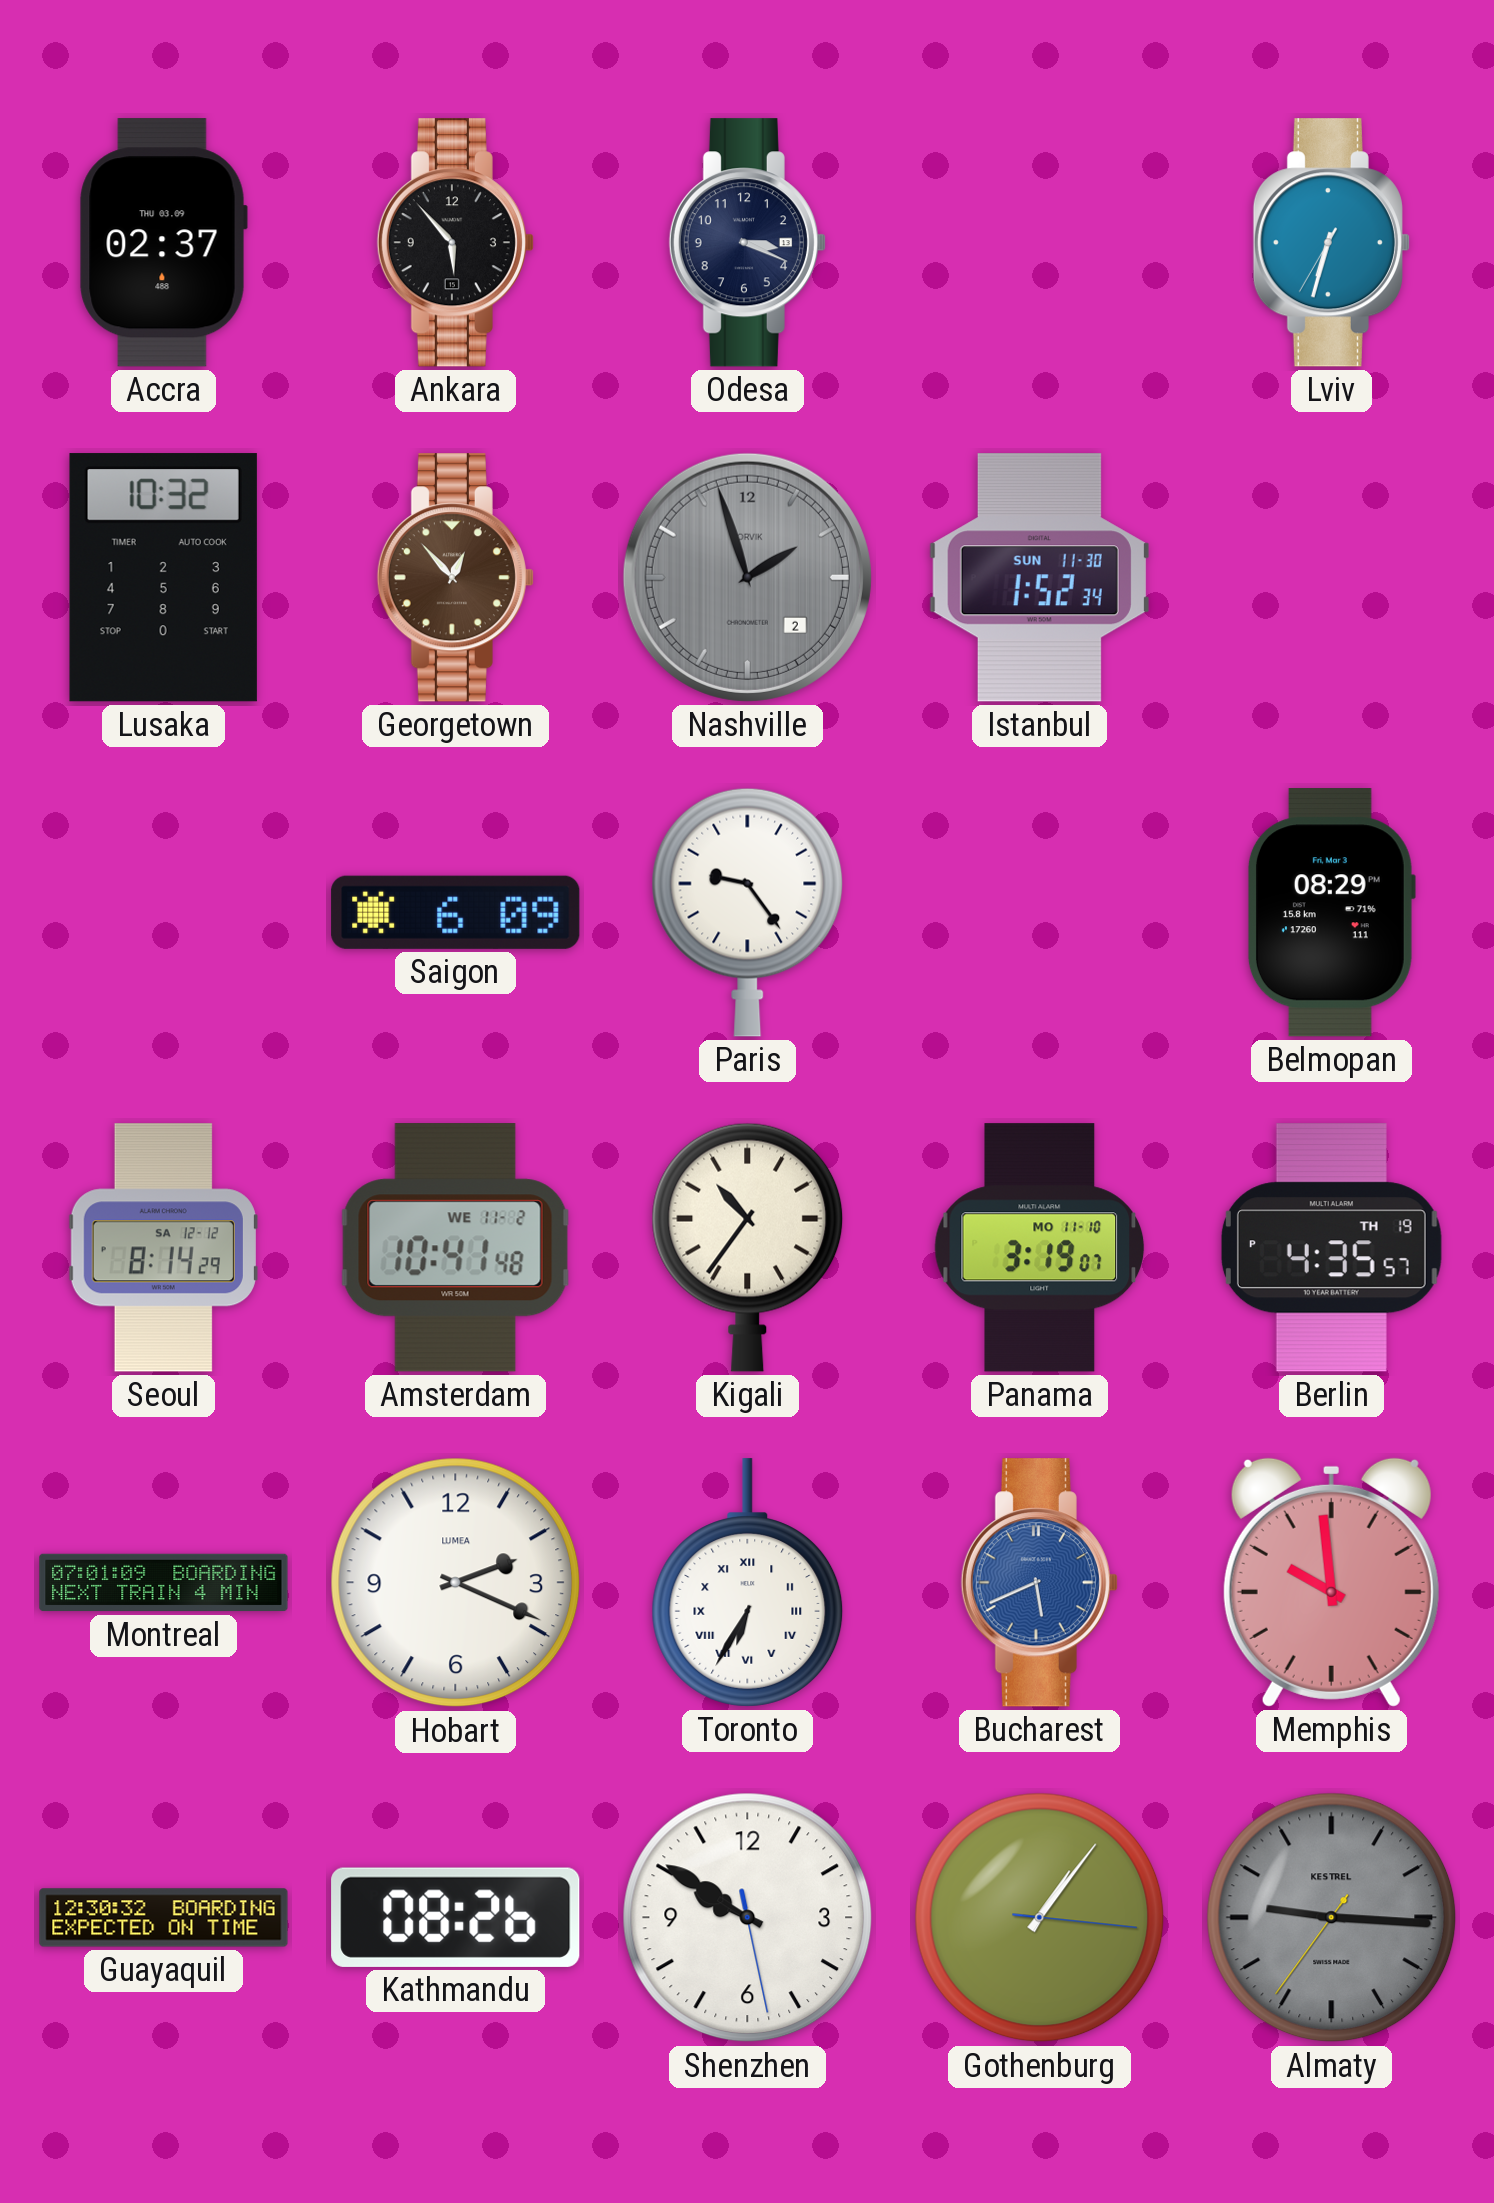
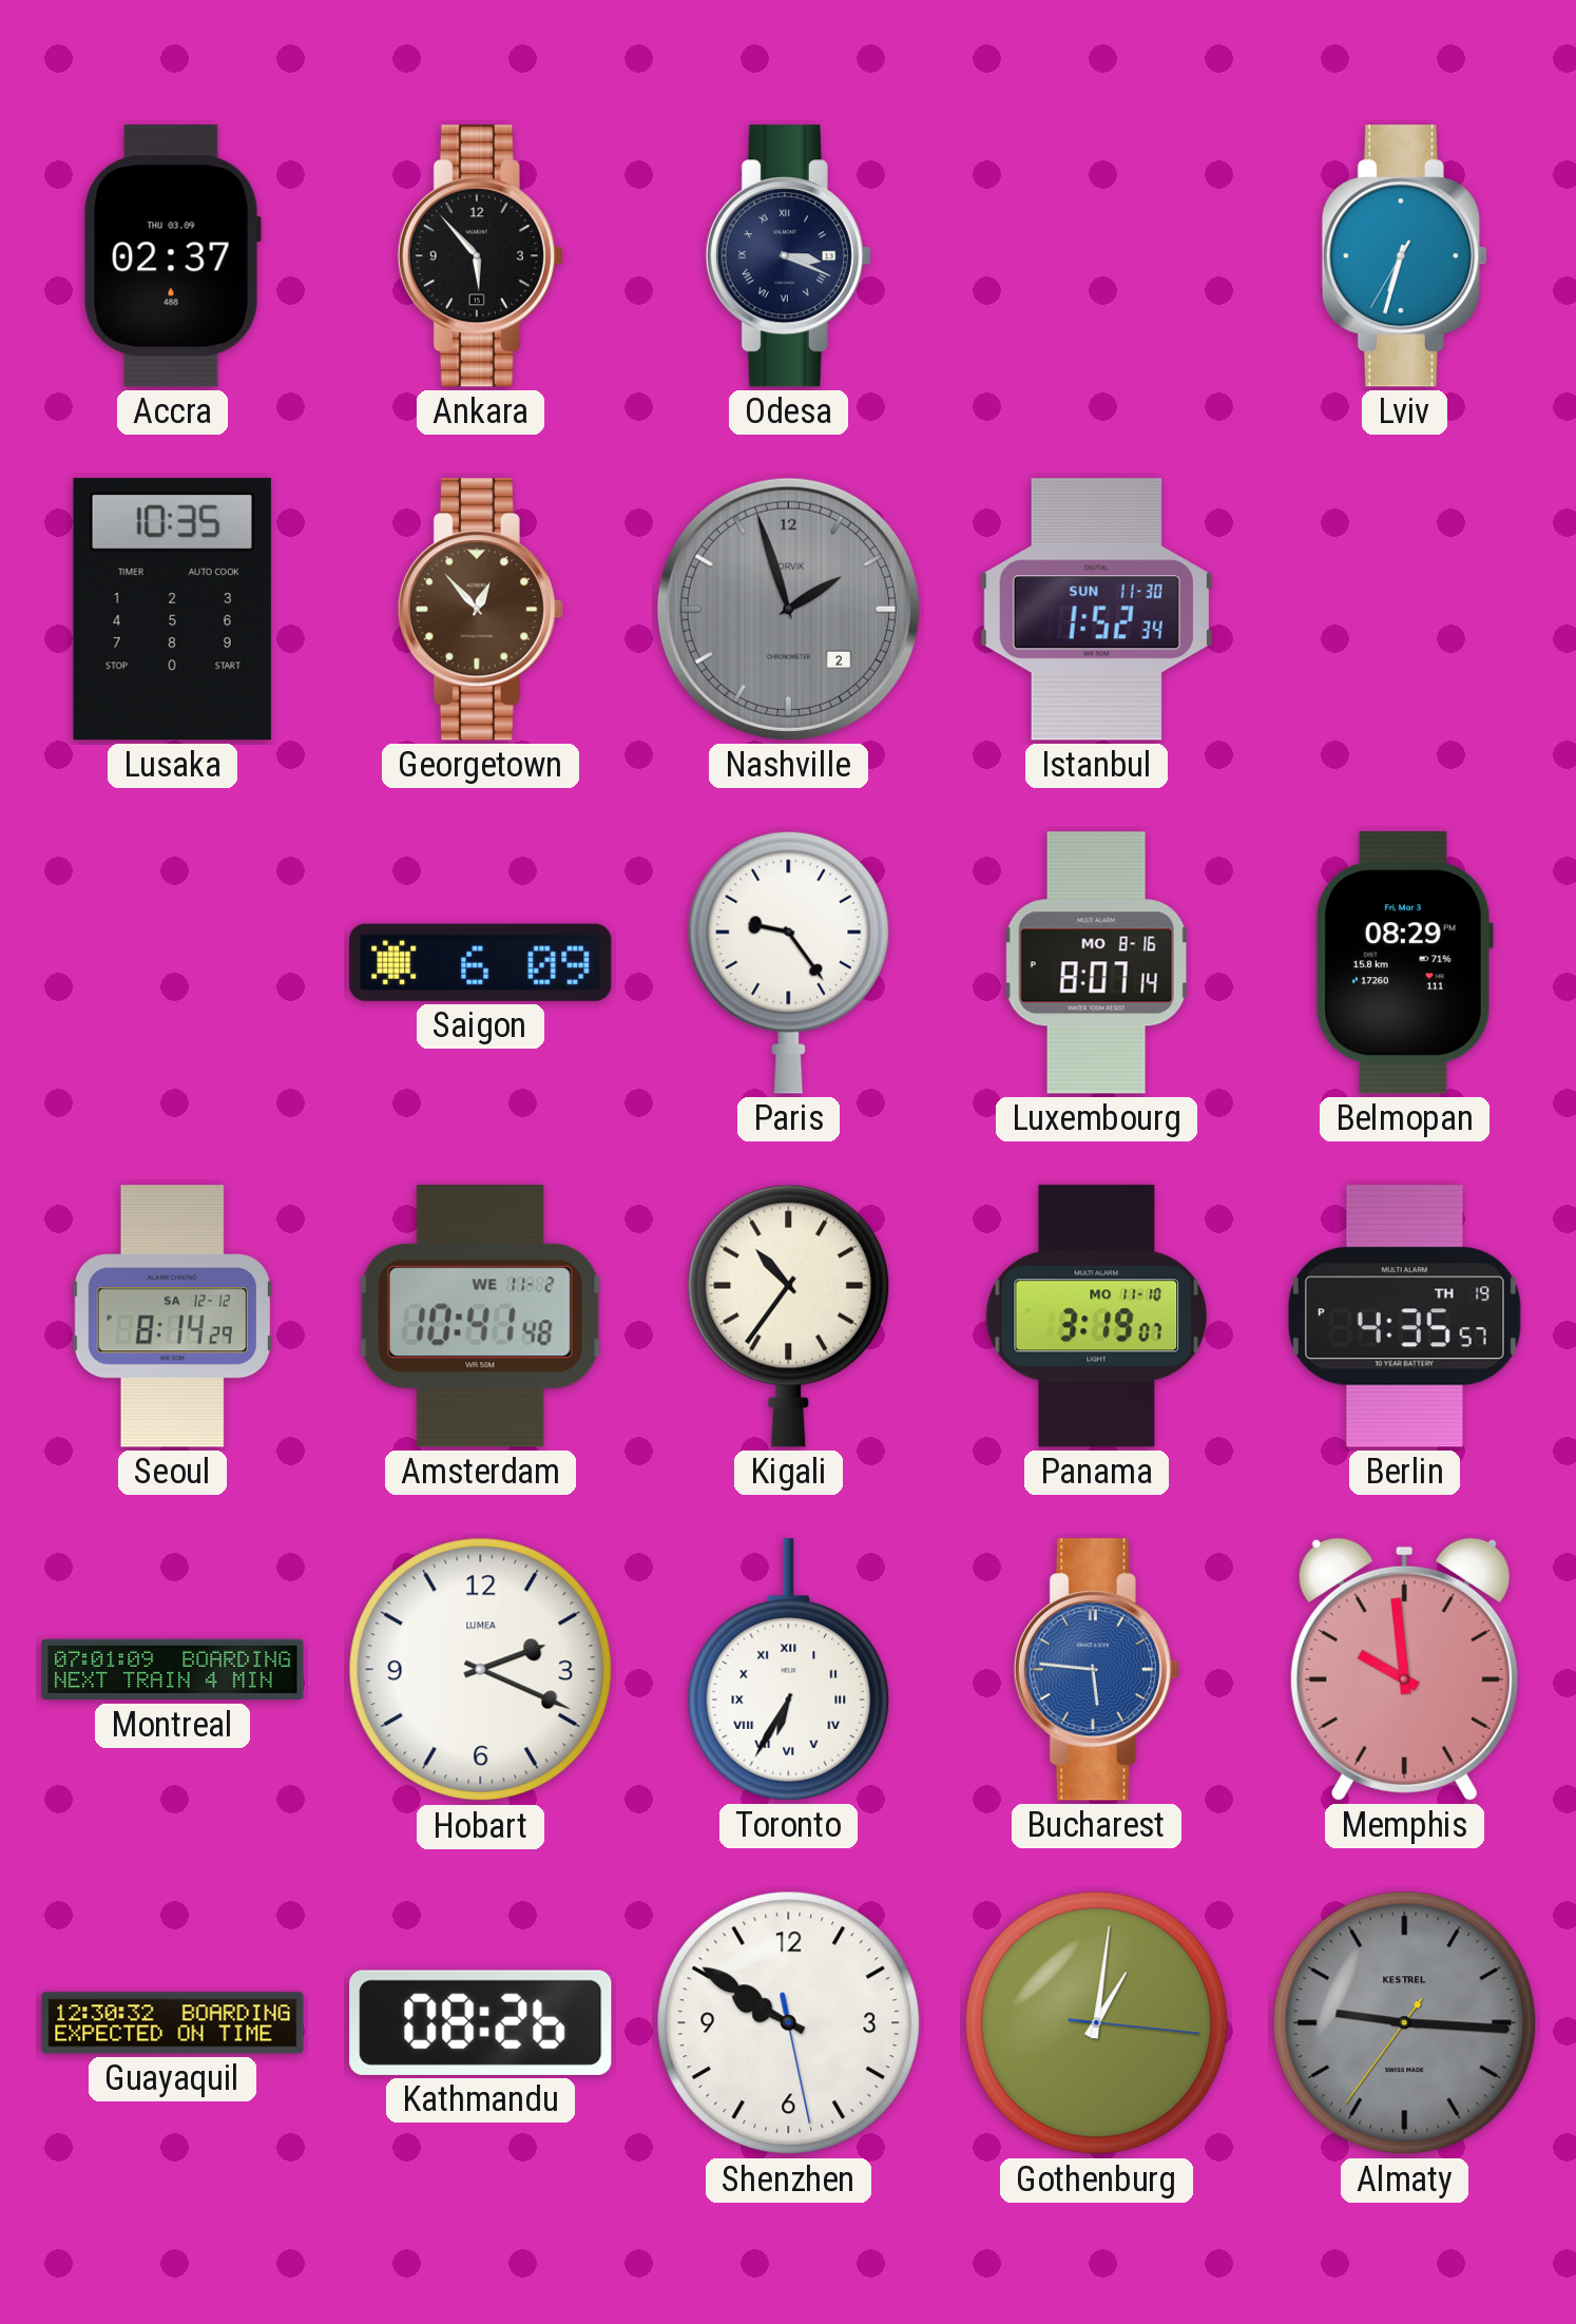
Odesa numerals: Arabic -> Roman (788, 256)
Lusaka: 10:32 -> 10:35 (172, 610)
Luxembourg: none -> 8:07 (1097, 963)
Bucharest: 5:41 -> 5:46 (1096, 1670)
Gothenburg: 1:06 -> 1:01 (1097, 2023)
